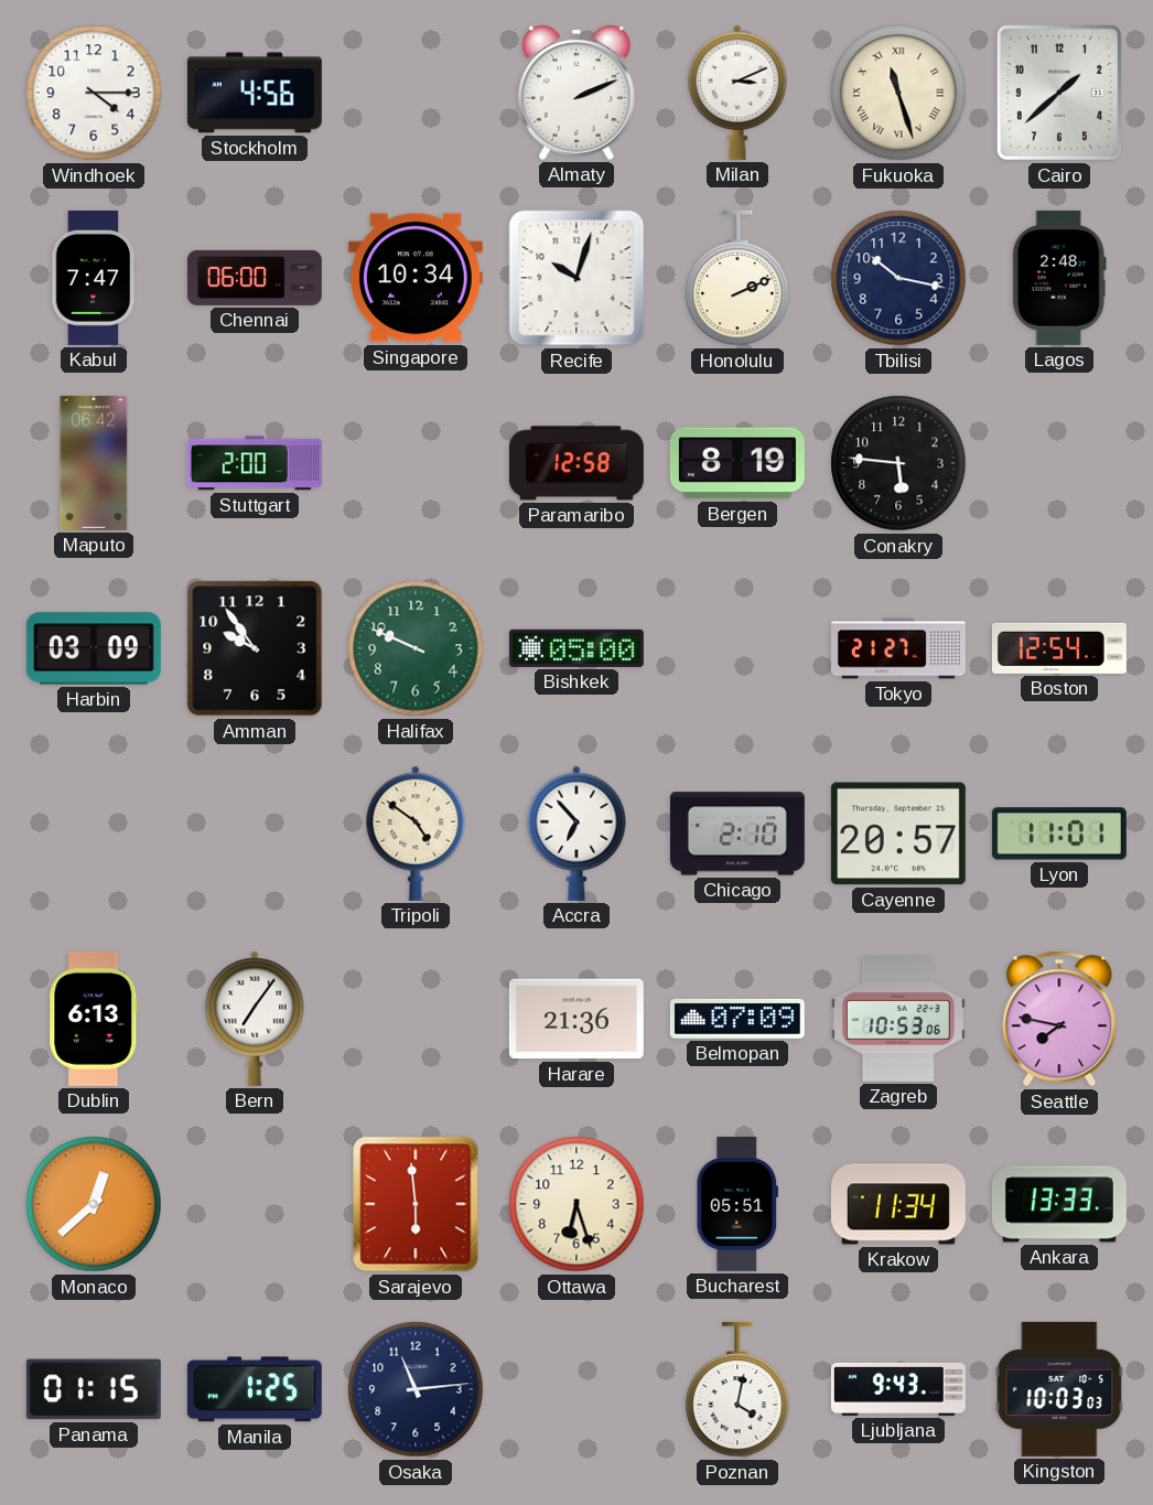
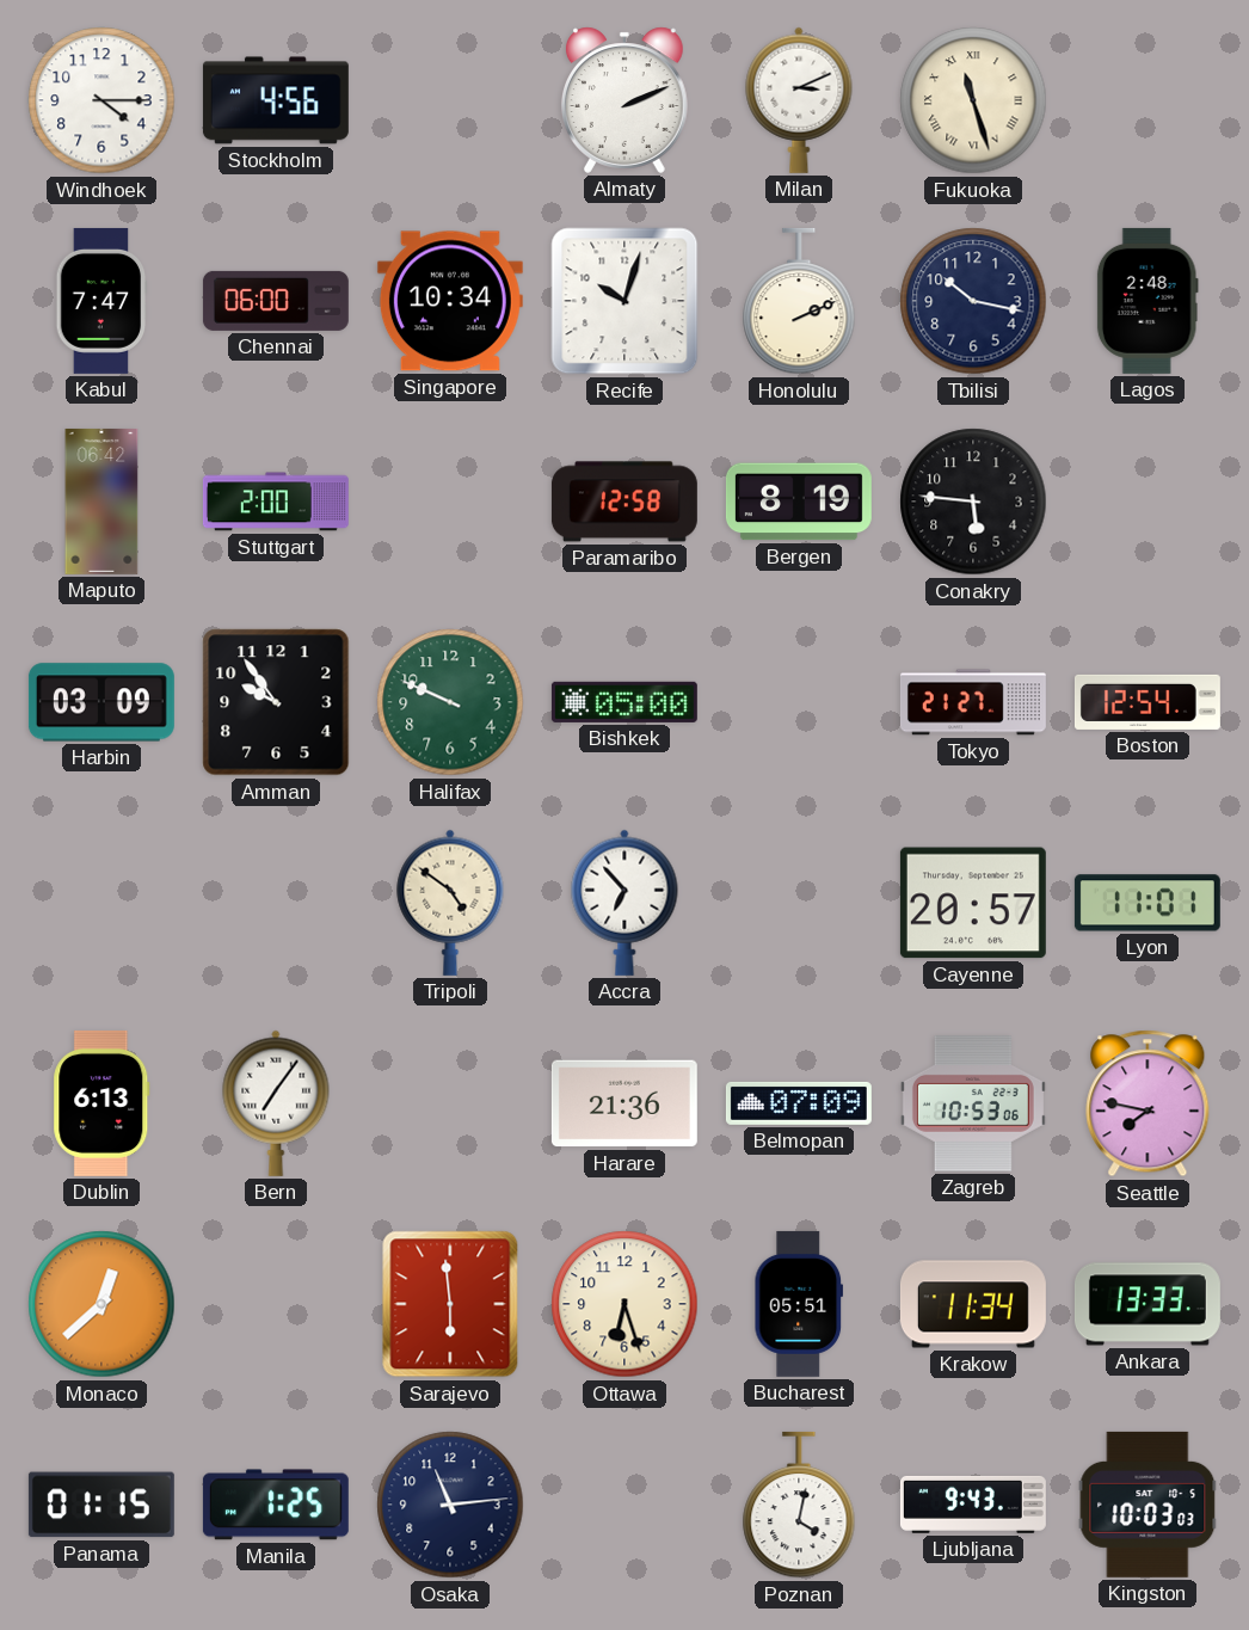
Cairo: 1:38 -> none (1059, 93)
Chicago: 2:10 -> none (737, 834)
